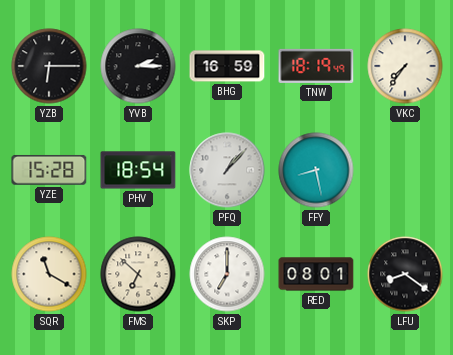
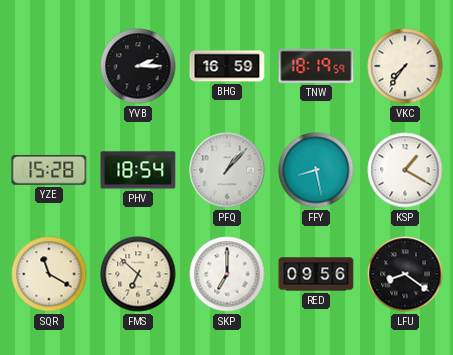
YZB: 6:15 -> none (49, 66)
TNW: 18:19:49 -> 18:19:59 (316, 66)
KSP: none -> 1:20 (405, 170)
RED: 08:01 -> 09:56 (316, 274)
